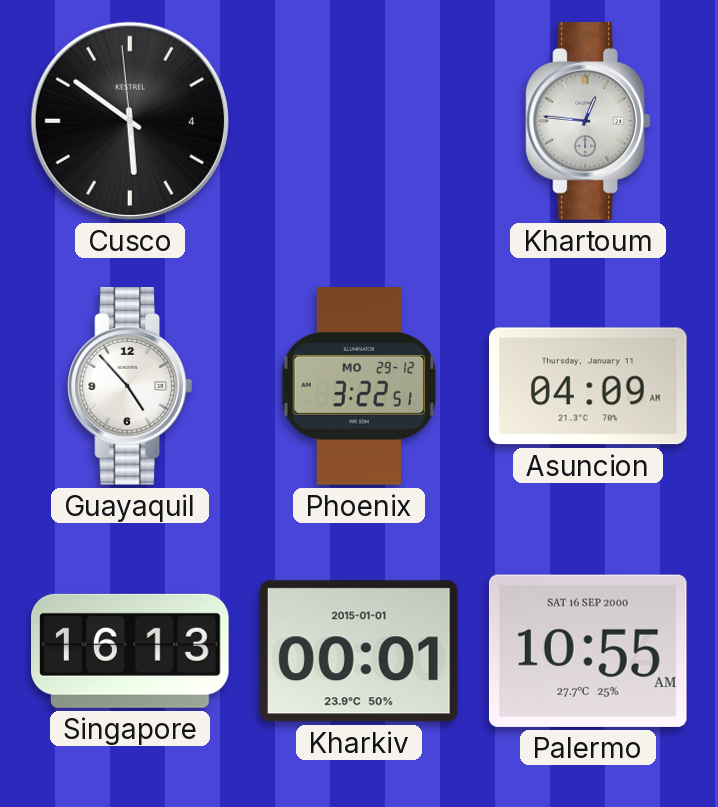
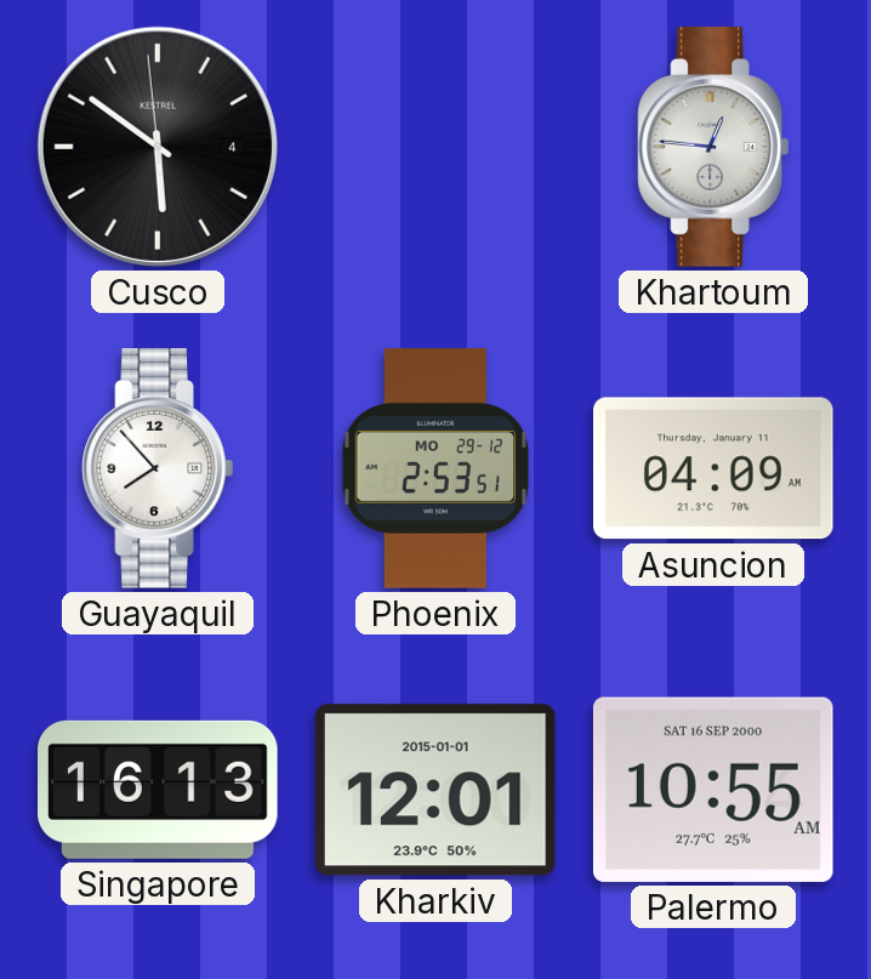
Guayaquil: 4:53 -> 7:53 (158, 468)
Phoenix: 3:22 -> 2:53 (435, 468)
Kharkiv: 00:01 -> 12:01 (435, 790)
